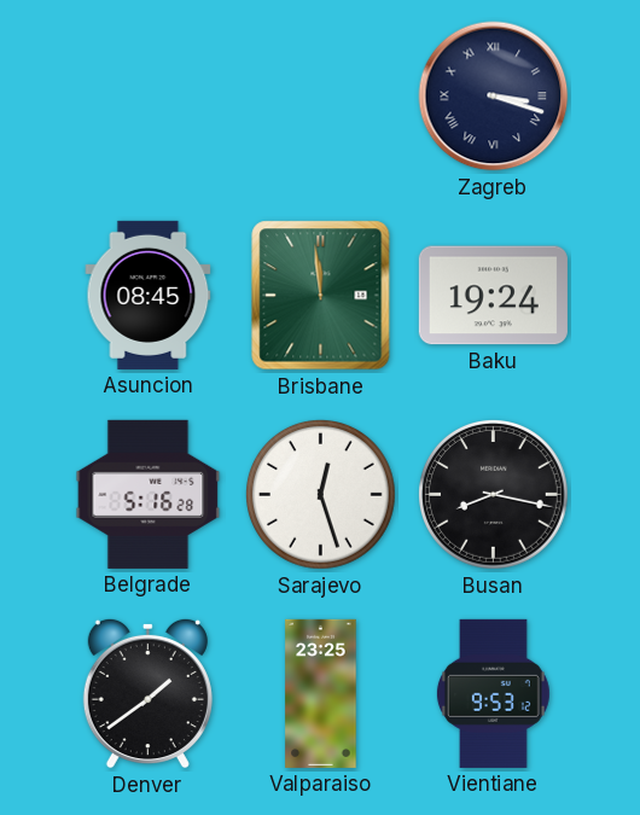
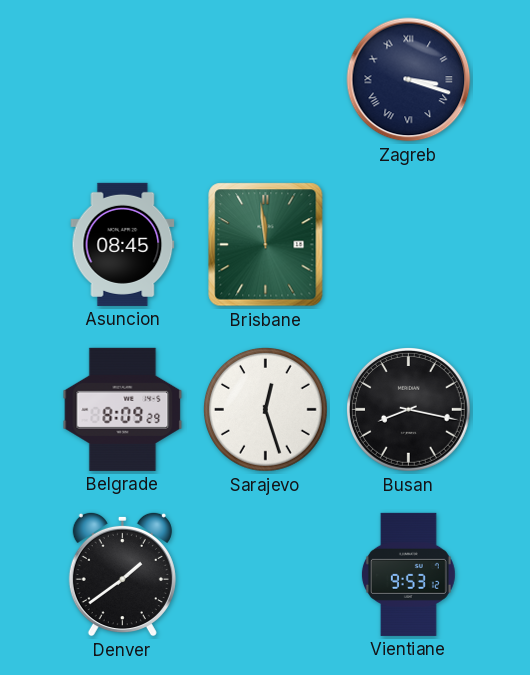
Baku: 19:24 -> none (493, 296)
Belgrade: 5:16 -> 8:09 (123, 409)
Valparaiso: 23:25 -> none (321, 693)
